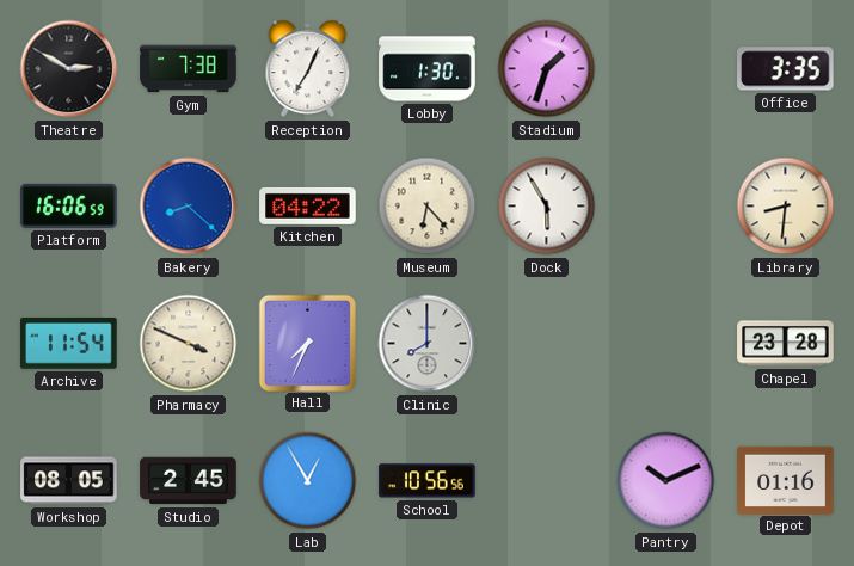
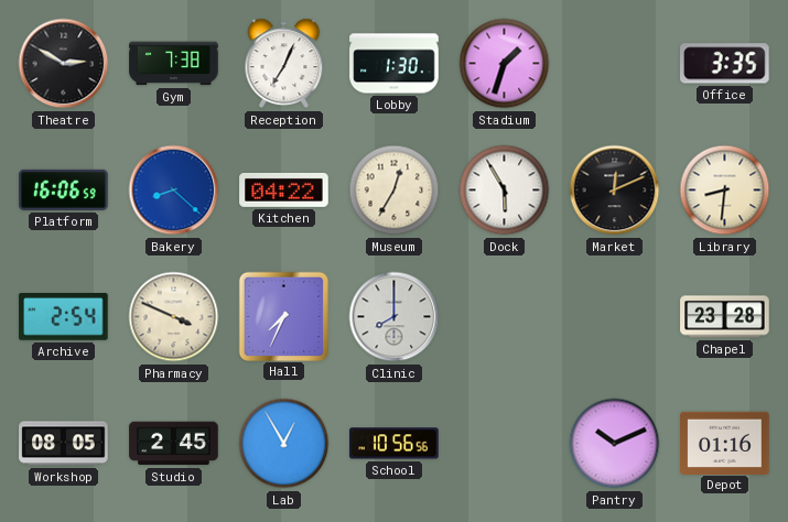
Museum: 6:23 -> 12:35 (395, 191)
Market: none -> 12:11 (615, 191)
Archive: 11:54 -> 2:54 (64, 317)
